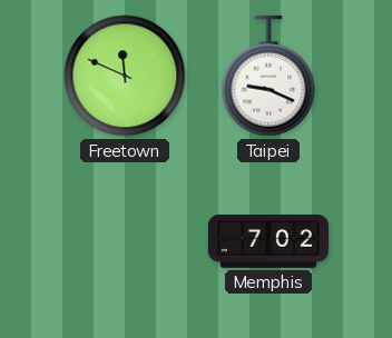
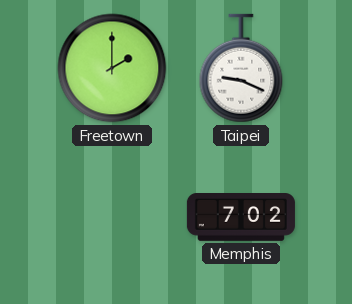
Freetown: 11:49 -> 2:00 (112, 68)
